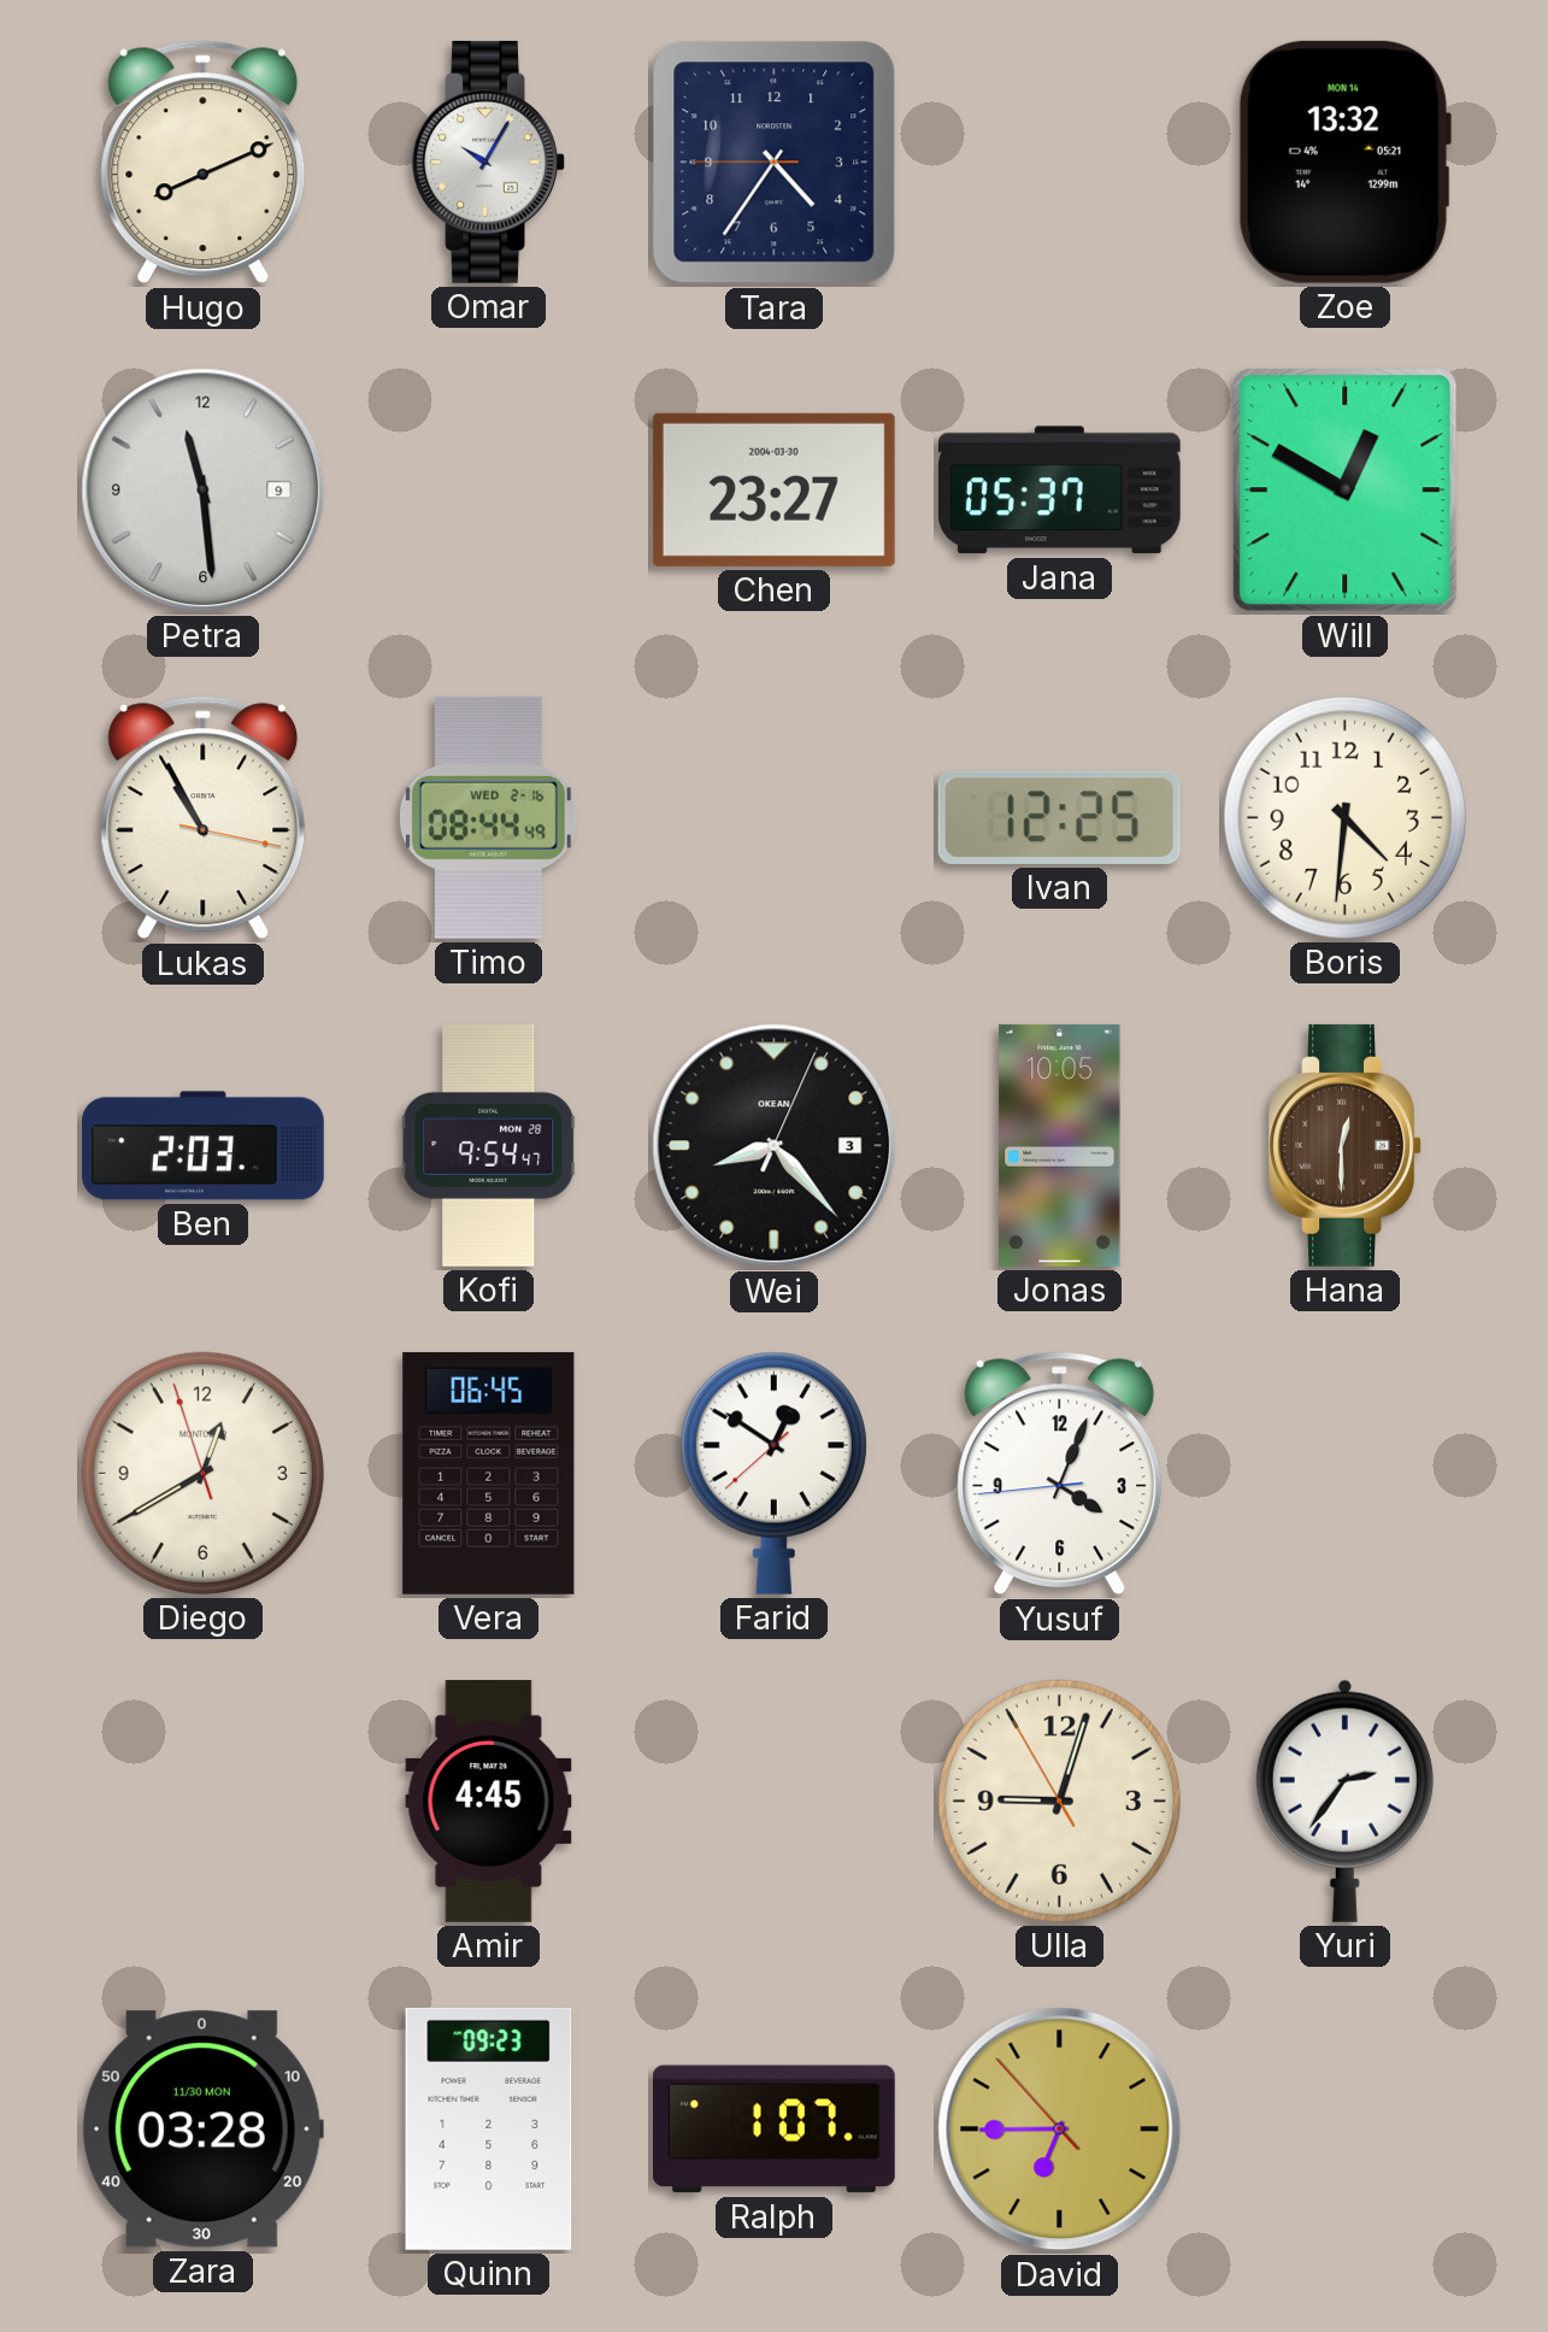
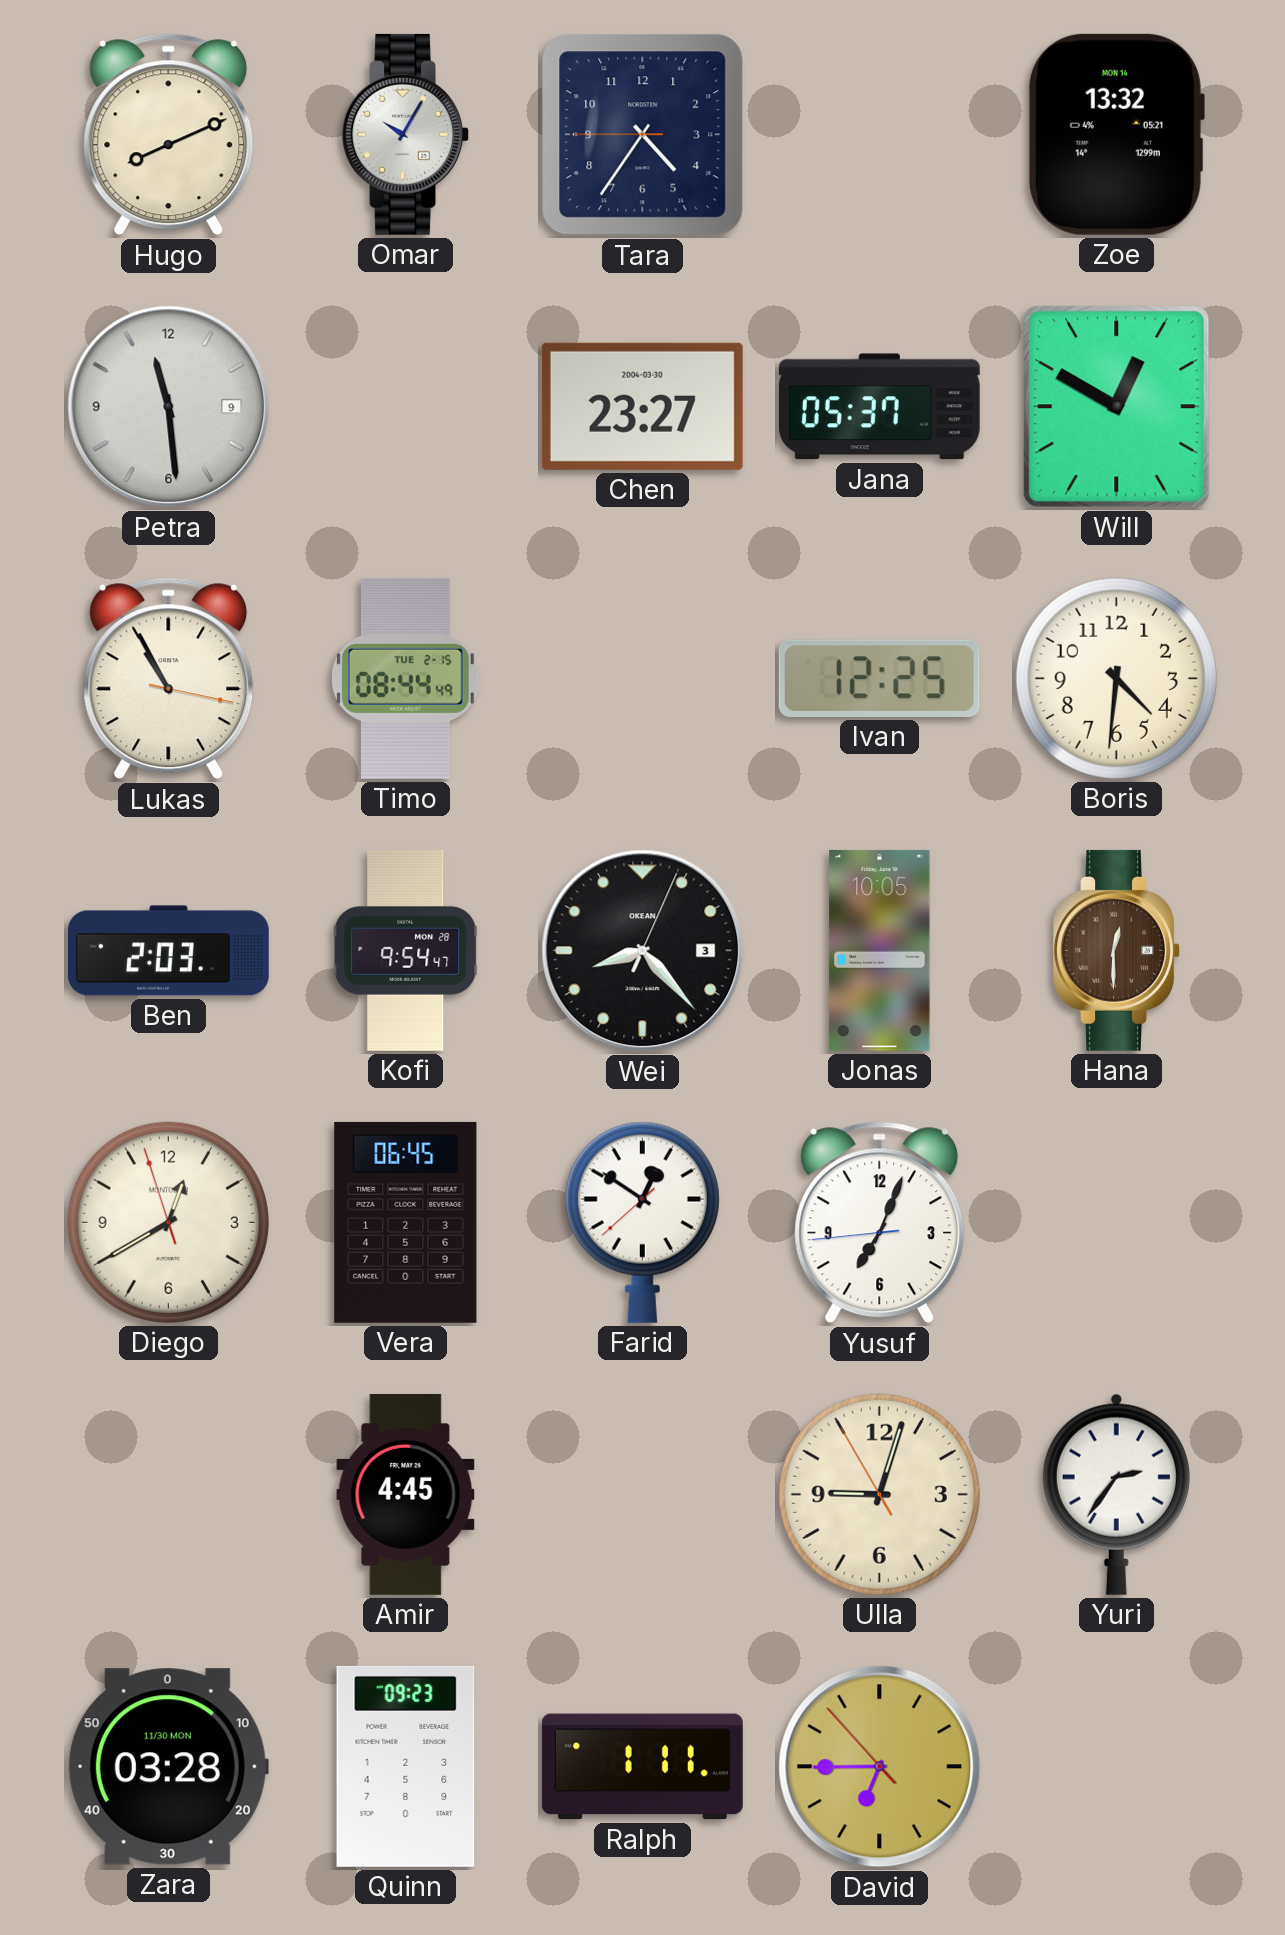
Timo date: WED 2-16 -> TUE 2-15 (405, 678)
Yusuf: 4:03 -> 7:03 (880, 1223)
Ralph: 1:07 -> 1:11 (642, 1767)
